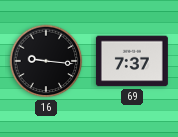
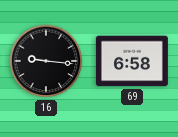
69: 7:37 -> 6:58 (132, 61)
